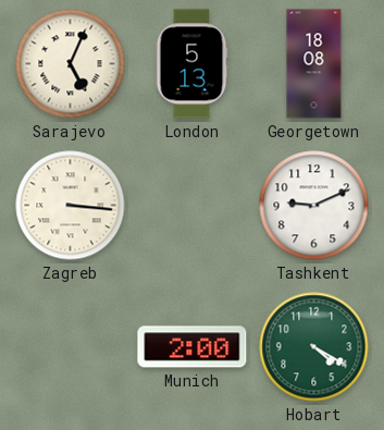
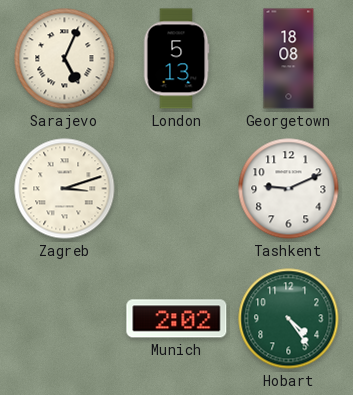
Zagreb: 3:16 -> 3:12 (65, 189)
Munich: 2:00 -> 2:02 (177, 319)
Hobart: 4:20 -> 4:24 (289, 319)
